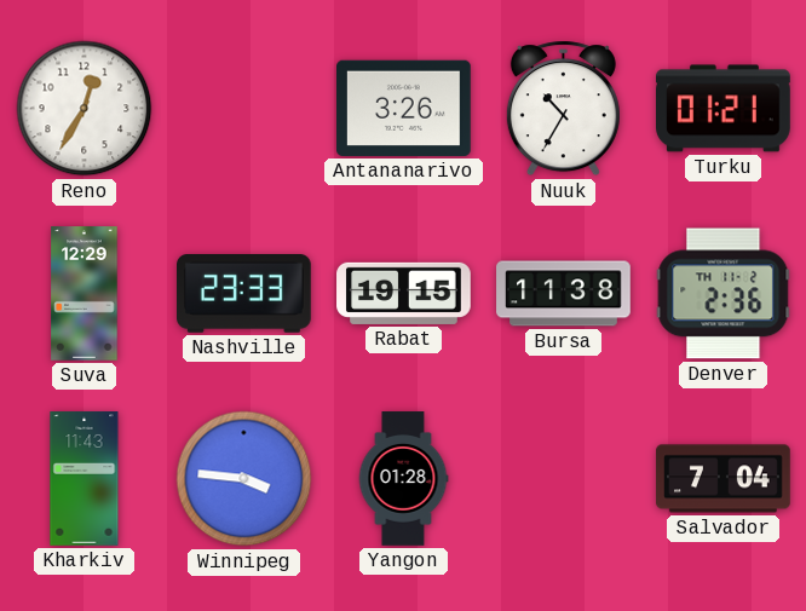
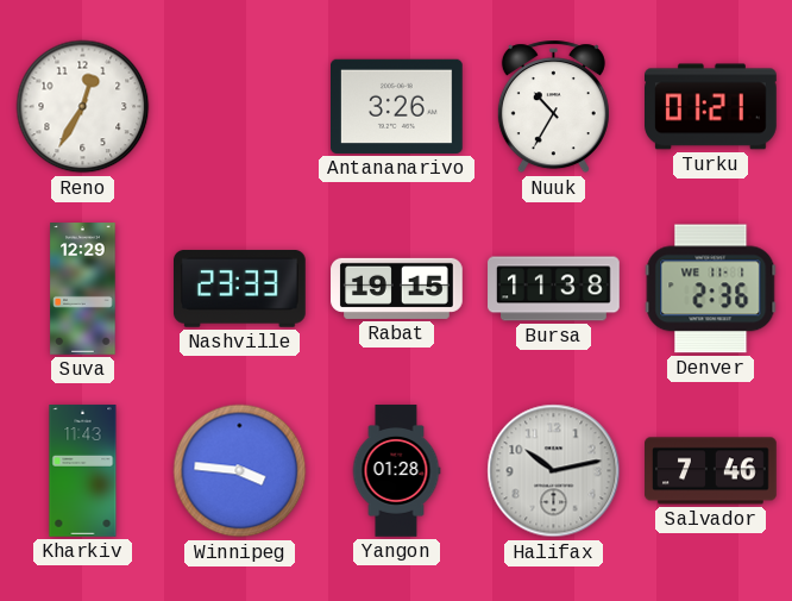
Denver date: TH 11-2 -> WE 11-1 (711, 289)
Halifax: none -> 10:13 (554, 471)
Salvador: 7:04 -> 7:46 (711, 471)
